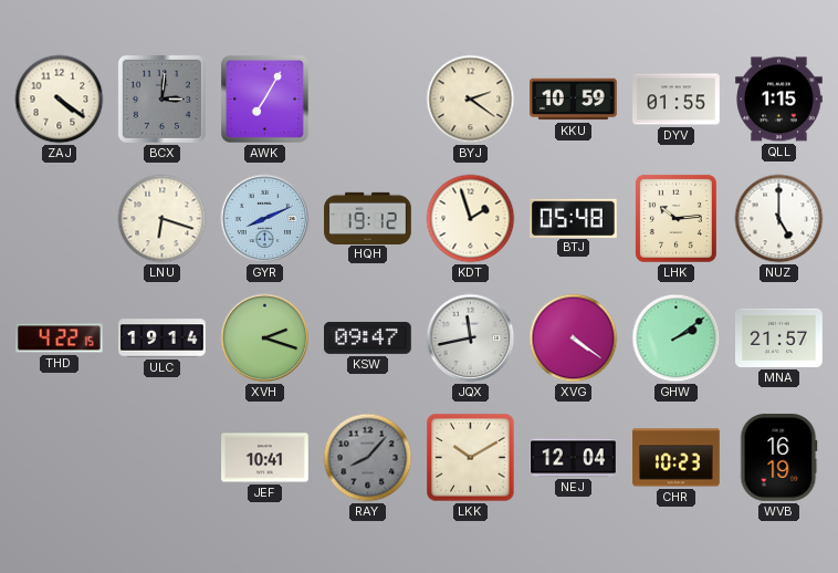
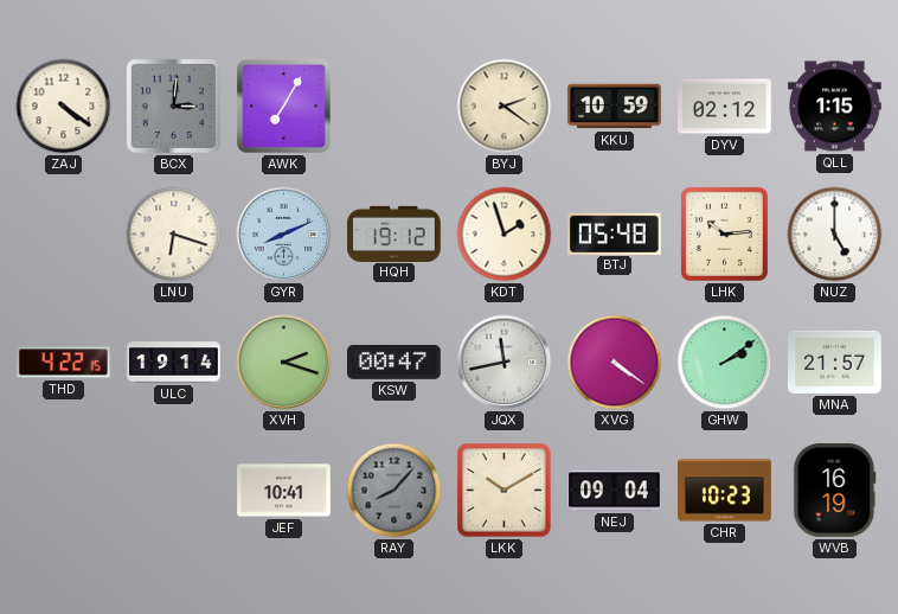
DYV: 01:55 -> 02:12 (725, 107)
KSW: 09:47 -> 00:47 (395, 362)
NEJ: 12:04 -> 09:04 (615, 491)
